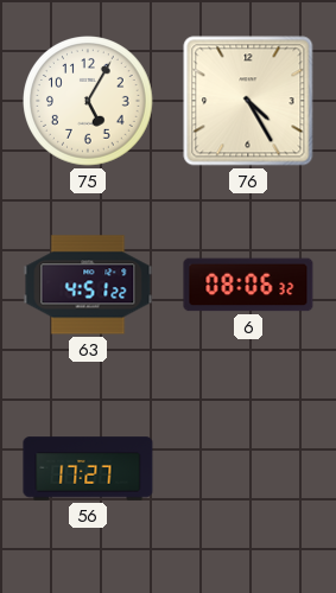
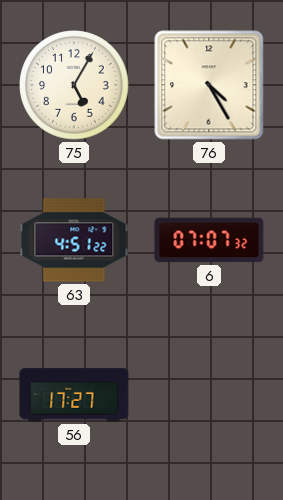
6: 08:06 -> 07:07 (209, 240)
